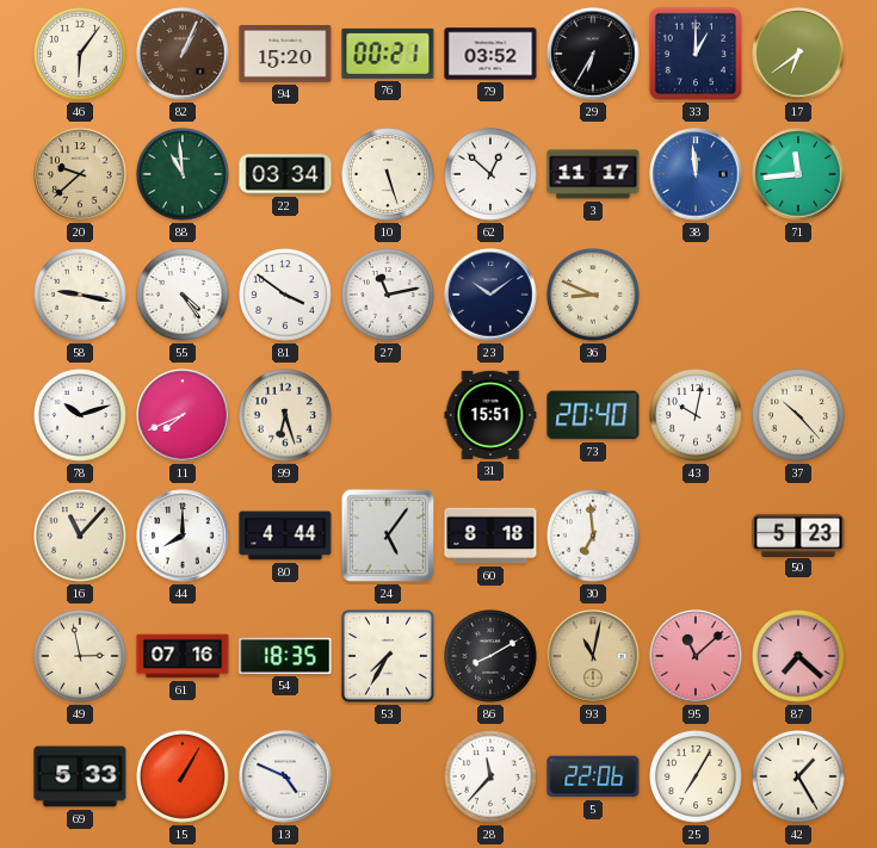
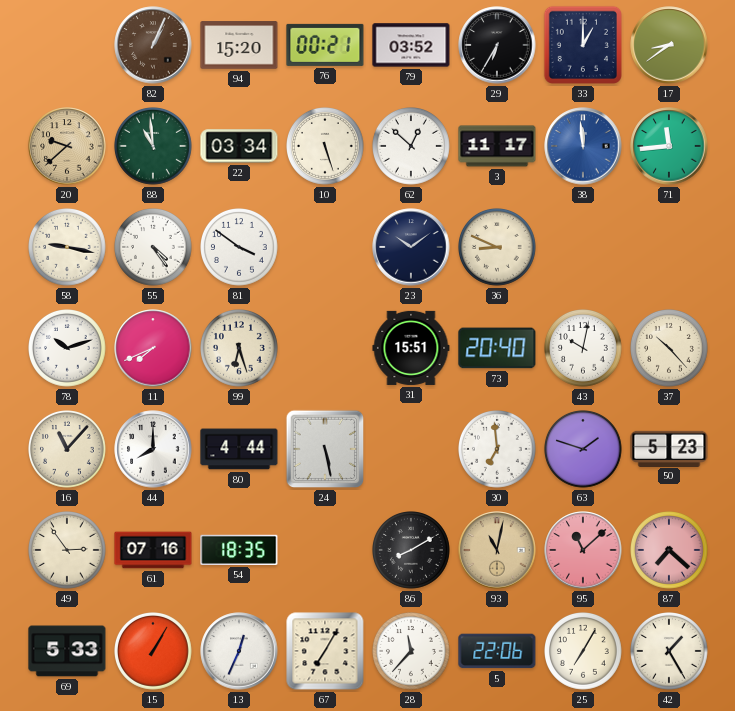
46: 6:06 -> none (81, 55)
17: 6:39 -> 8:39 (669, 45)
27: 11:13 -> none (389, 296)
24: 5:06 -> 5:28 (325, 449)
60: 8:18 -> none (490, 536)
63: none -> 1:48 (584, 450)
49: 2:58 -> 2:54 (68, 551)
53: 7:35 -> none (388, 656)
13: 4:49 -> 12:34 (239, 651)
67: none -> 7:05 (325, 651)
